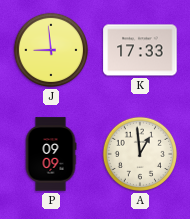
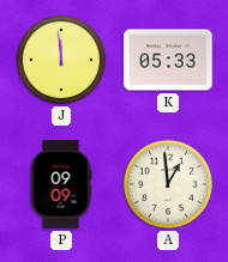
J: 8:59 -> 11:59 (61, 60)
K: 17:33 -> 05:33 (168, 60)
